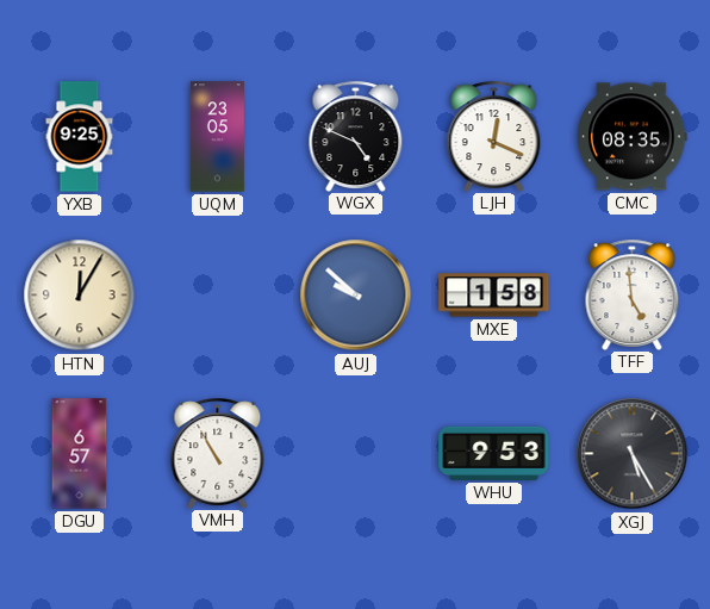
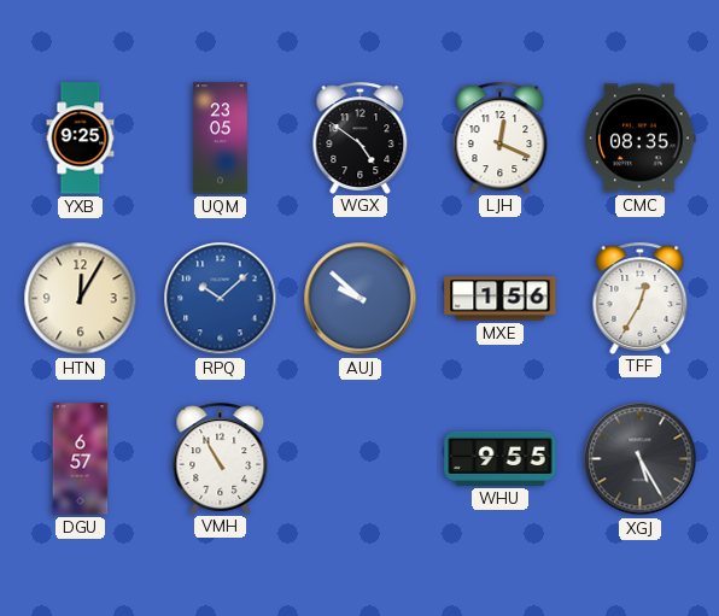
WGX: 4:49 -> 4:51 (361, 137)
RPQ: none -> 10:08 (221, 299)
MXE: 1:58 -> 1:56 (501, 299)
TFF: 4:59 -> 12:35 (641, 298)
WHU: 9:53 -> 9:55 (501, 458)
